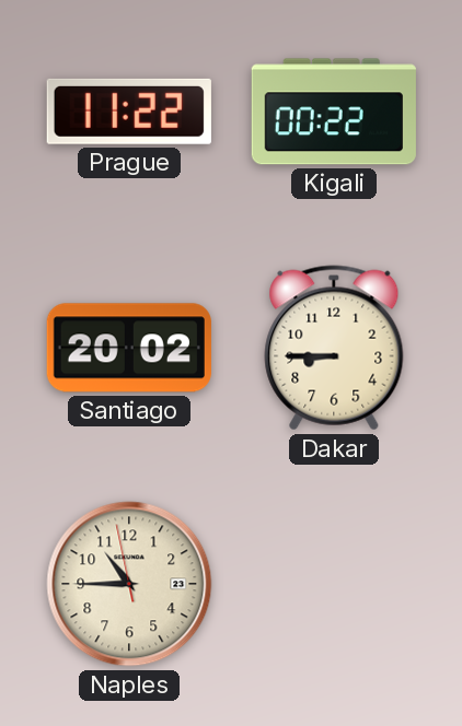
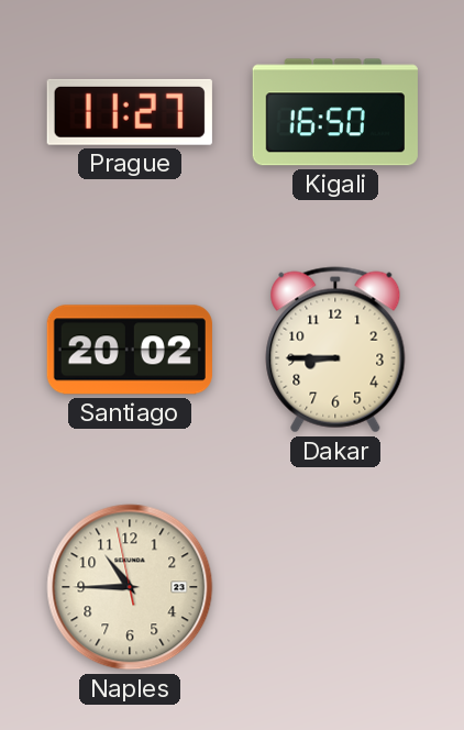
Prague: 11:22 -> 11:27 (130, 112)
Kigali: 00:22 -> 16:50 (335, 112)
